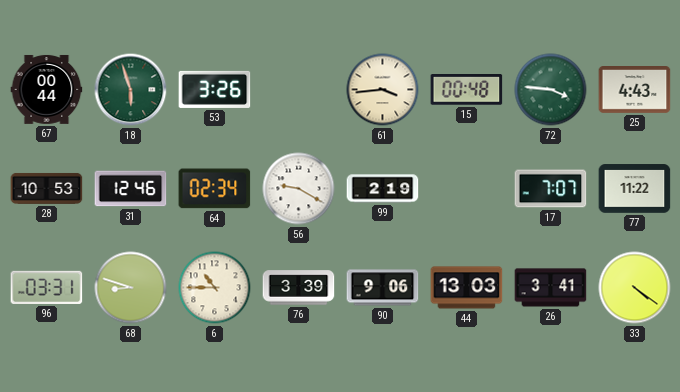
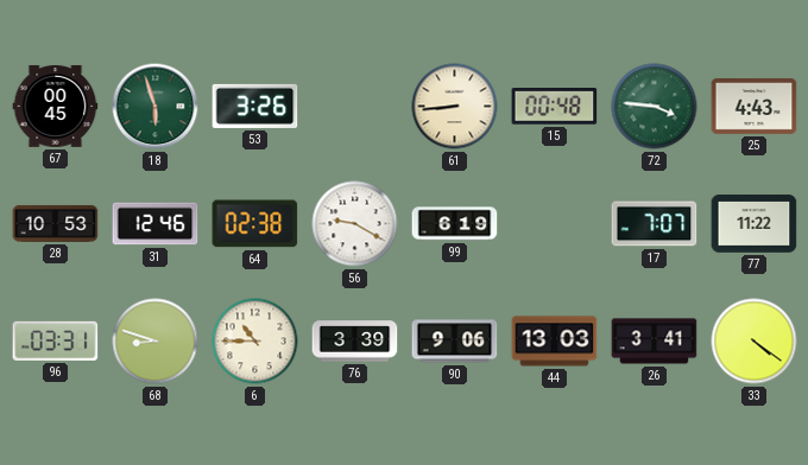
67: 00:44 -> 00:45 (56, 107)
61: 3:44 -> 8:44 (455, 107)
64: 02:34 -> 02:38 (255, 224)
99: 2:19 -> 6:19 (455, 224)
